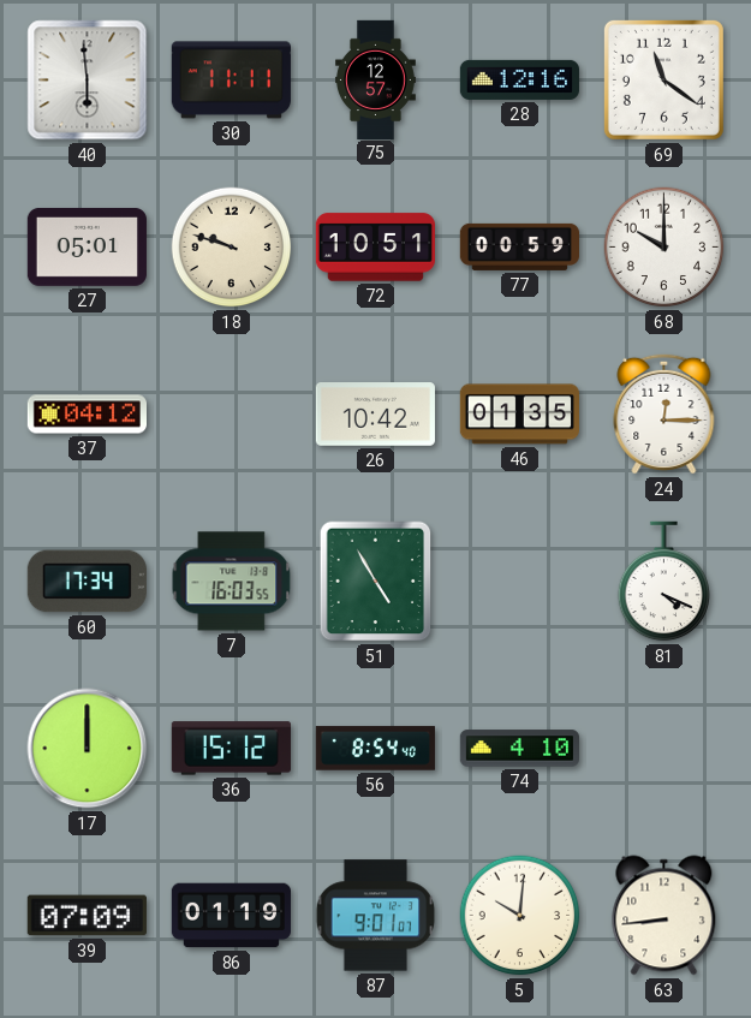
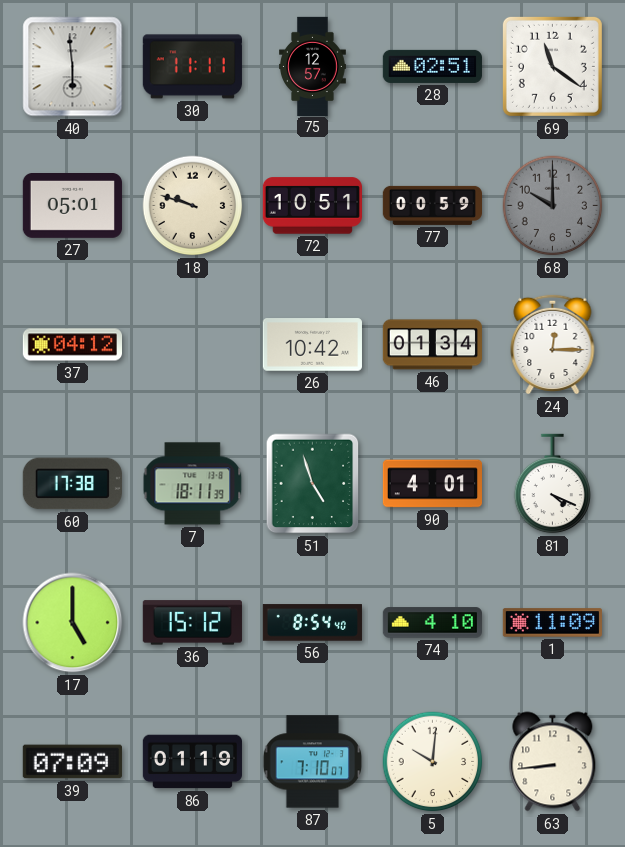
28: 12:16 -> 02:51 (432, 66)
68 dial: white -> grey (553, 206)
46: 01:35 -> 01:34 (432, 345)
60: 17:34 -> 17:38 (72, 484)
7: 16:03 -> 18:11 (193, 484)
51: 4:55 -> 4:57 (313, 484)
90: none -> 4:01 (432, 484)
17: 12:00 -> 5:00 (73, 623)
1: none -> 11:09 (552, 623)
87: 9:01 -> 7:10 (313, 762)
